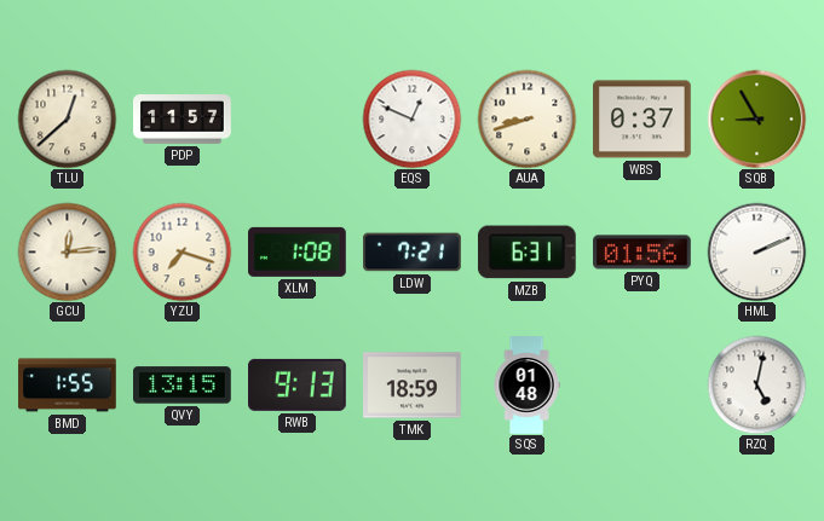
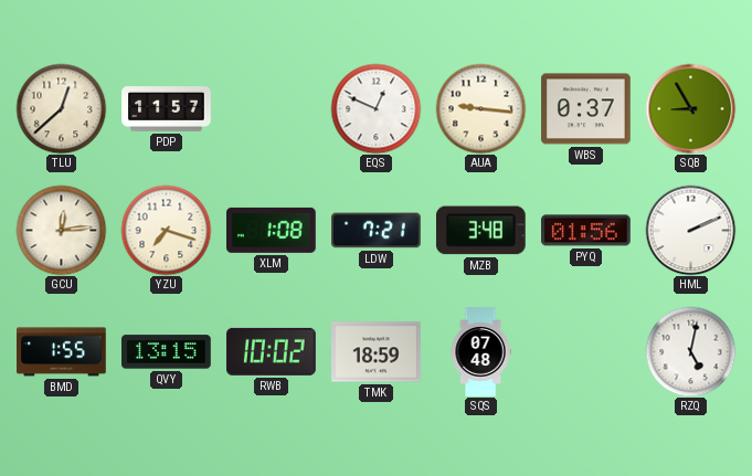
AUA: 8:42 -> 9:16 (480, 108)
MZB: 6:31 -> 3:48 (480, 231)
RWB: 9:13 -> 10:02 (272, 351)
SQS: 01:48 -> 07:48 (480, 352)
